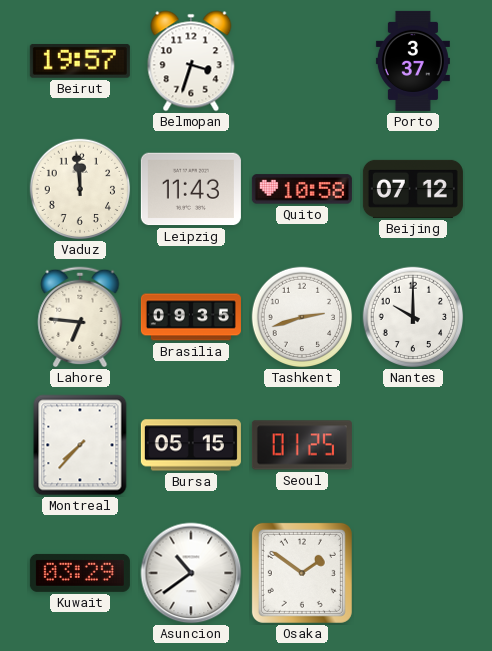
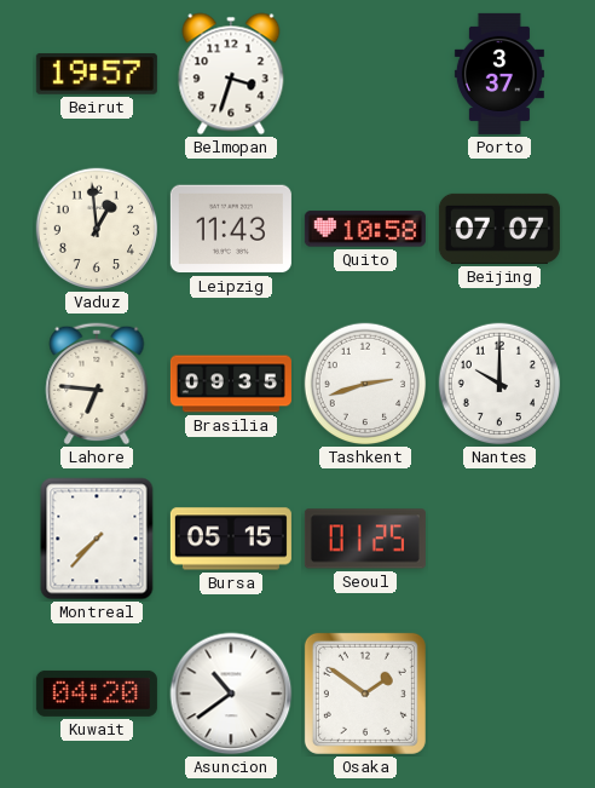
Vaduz: 11:59 -> 12:59 (97, 229)
Beijing: 07:12 -> 07:07 (499, 229)
Kuwait: 03:29 -> 04:20 (97, 694)
